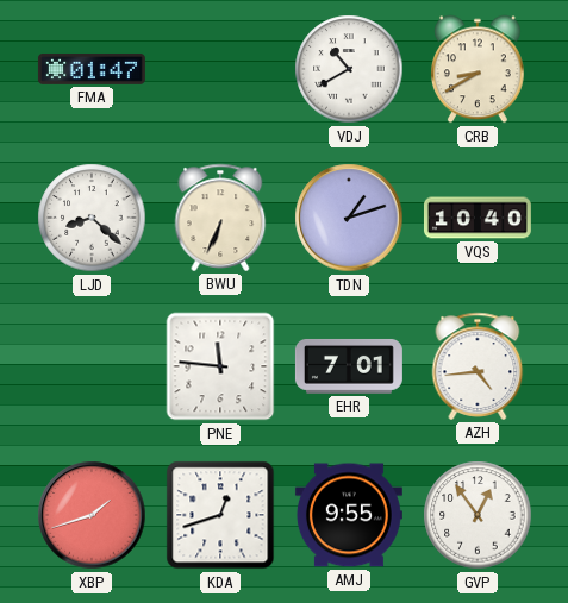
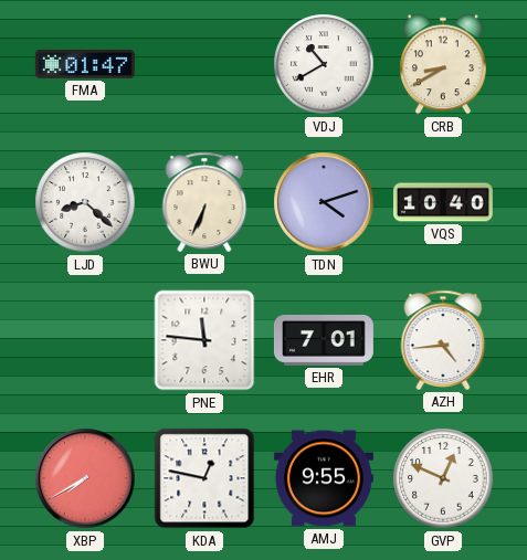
TDN: 1:12 -> 4:12 (324, 202)
XBP: 1:42 -> 7:40 (85, 478)
KDA: 12:42 -> 12:47 (204, 478)
GVP: 12:54 -> 12:49 (443, 478)
